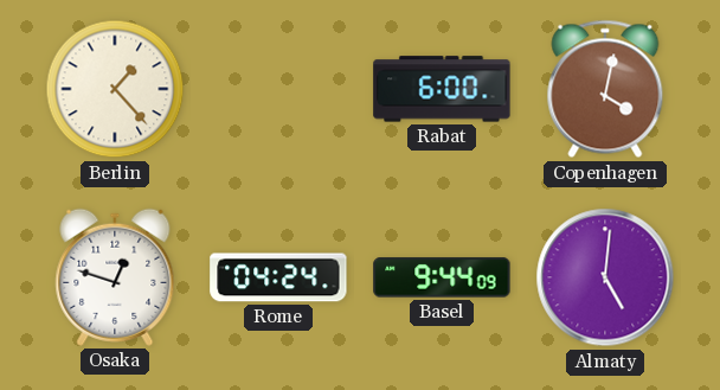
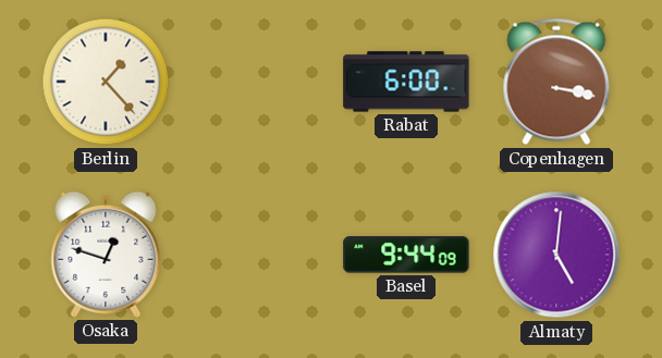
Copenhagen: 4:02 -> 3:17 (556, 82)
Rome: 04:24 -> none (278, 277)
